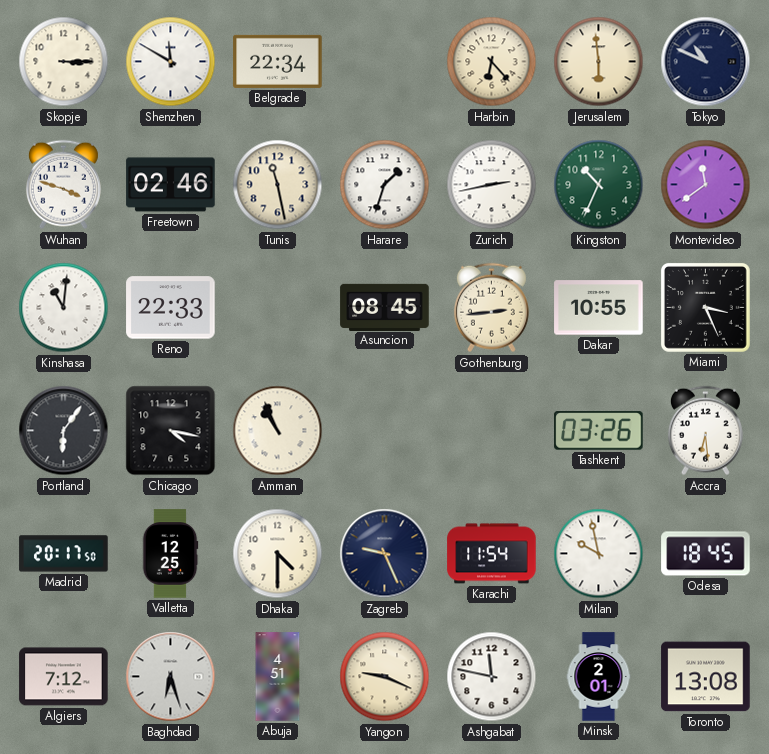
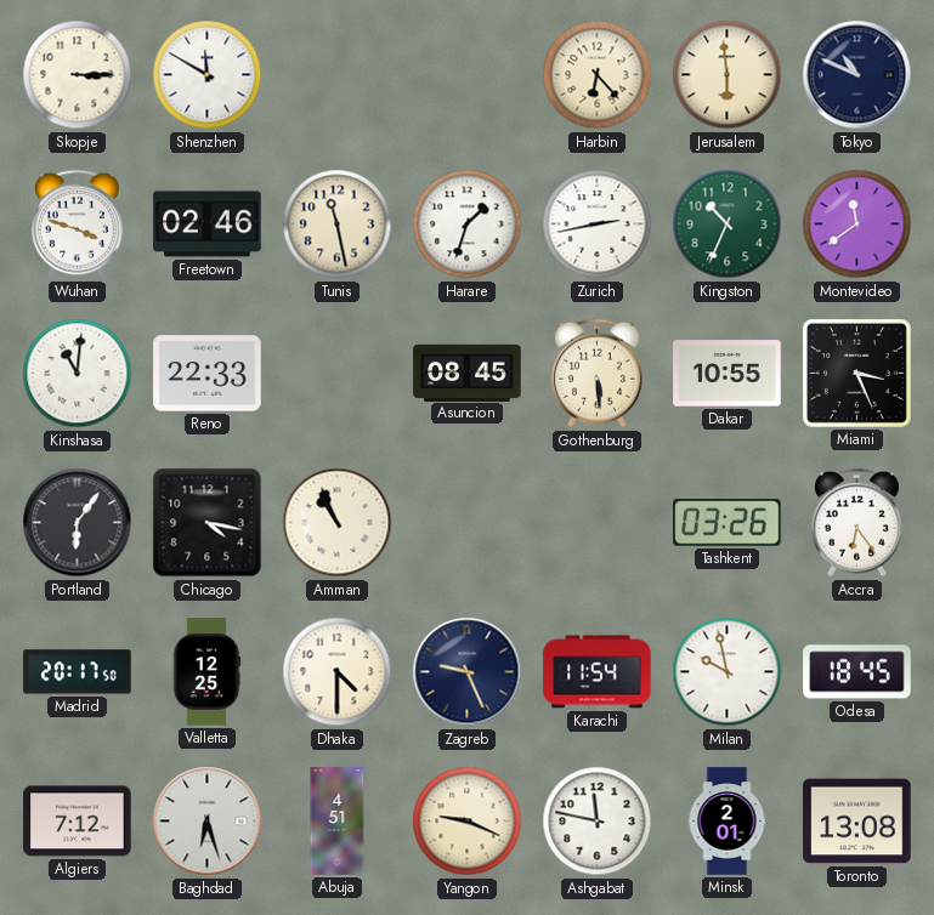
Belgrade: 22:34 -> none (278, 61)
Gothenburg: 2:44 -> 5:29 (596, 374)
Accra: 6:29 -> 6:24 (856, 523)
